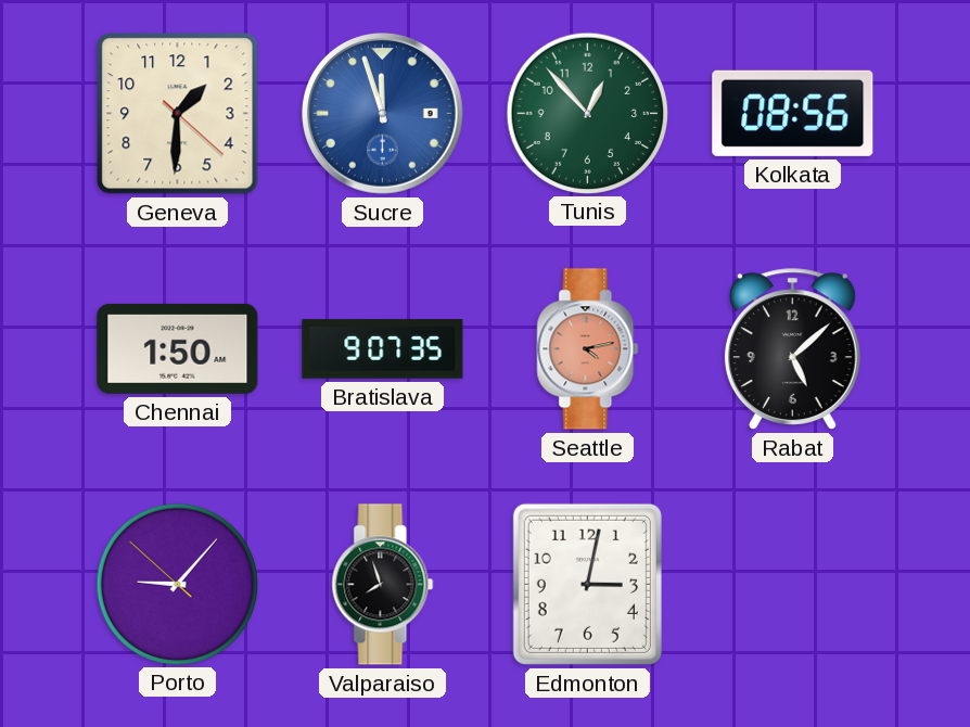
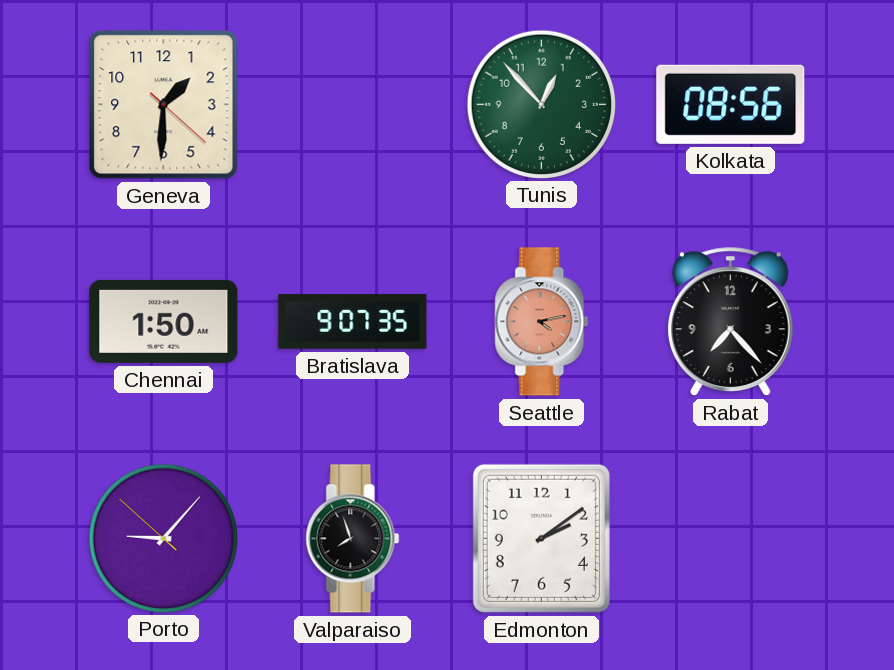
Sucre: 11:57 -> none (383, 114)
Rabat: 5:08 -> 7:23 (730, 321)
Edmonton: 3:02 -> 2:09 (541, 538)
